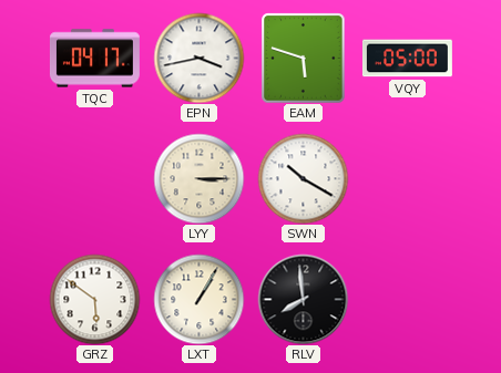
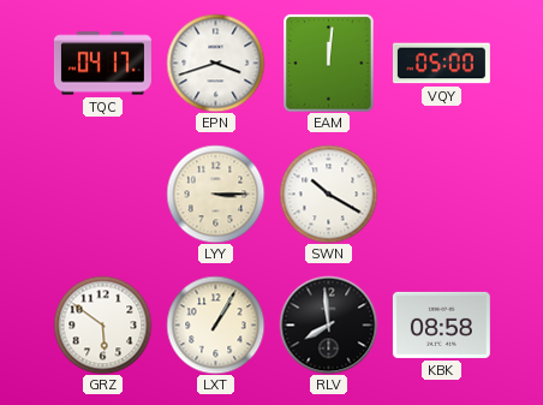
EPN: 3:43 -> 3:42 (215, 62)
EAM: 5:48 -> 12:01 (329, 62)
KBK: none -> 08:58 (441, 324)
